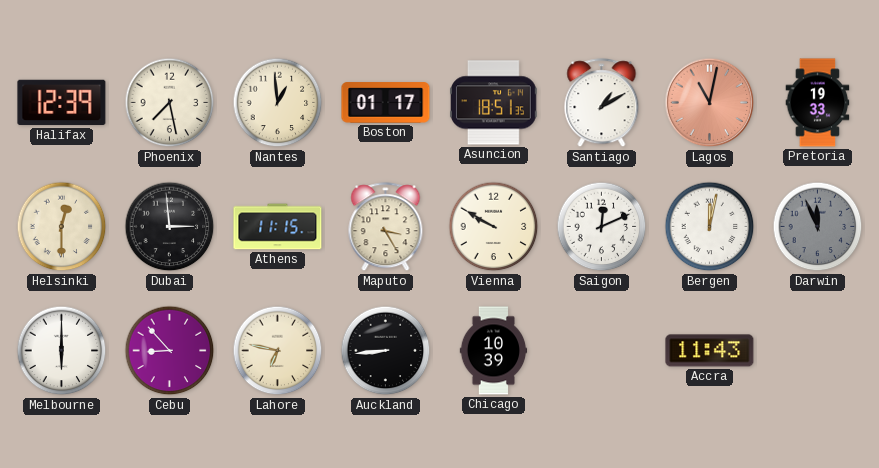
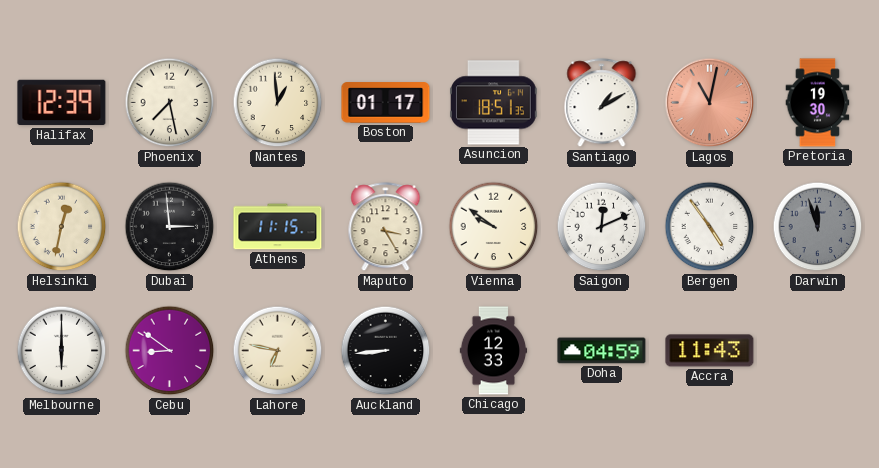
Pretoria: 19:33 -> 19:30 (818, 103)
Helsinki: 12:30 -> 12:32 (62, 227)
Vienna: 9:50 -> 9:51 (494, 227)
Bergen: 12:02 -> 4:54 (710, 227)
Darwin: 11:56 -> 11:57 (818, 227)
Cebu: 8:53 -> 8:51 (170, 351)
Chicago: 10:39 -> 12:33 (494, 351)
Doha: none -> 04:59 (602, 351)
